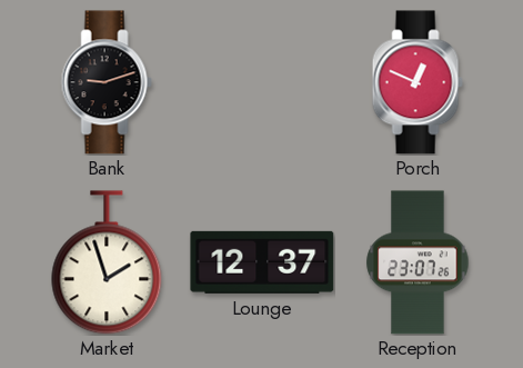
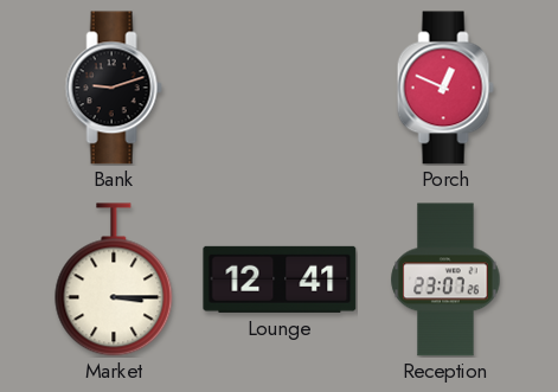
Market: 1:57 -> 3:15 (114, 279)
Lounge: 12:37 -> 12:41 (280, 279)
